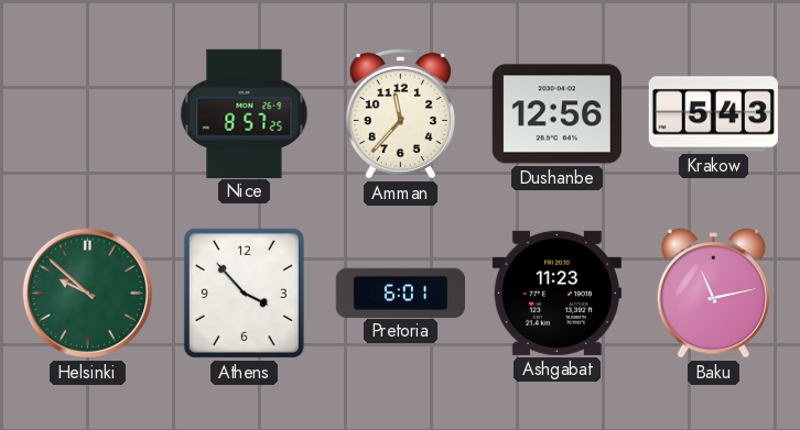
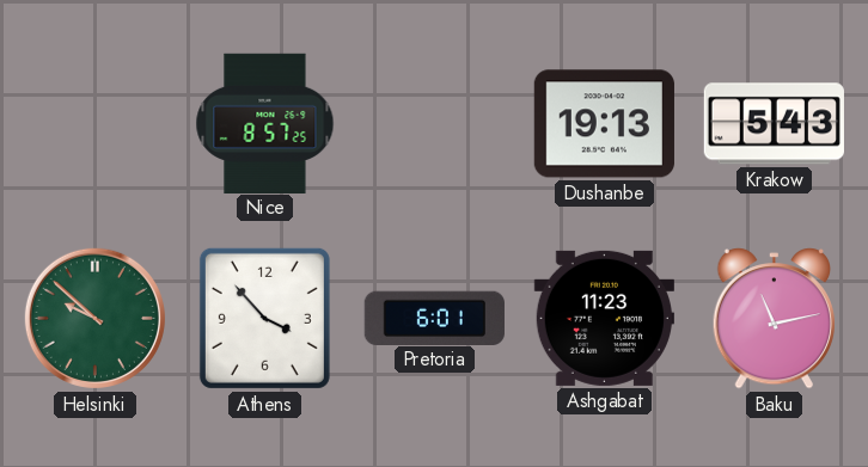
Amman: 11:37 -> none (400, 113)
Dushanbe: 12:56 -> 19:13 (604, 124)
